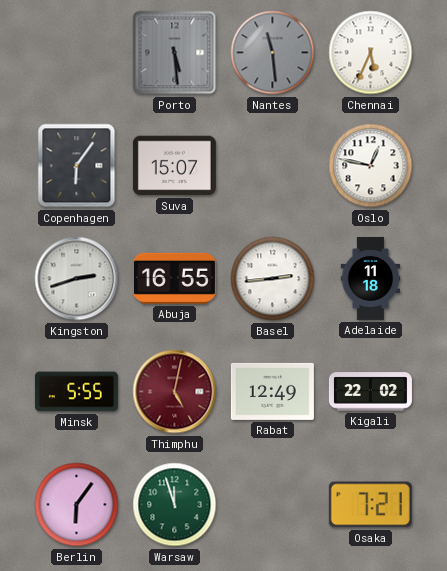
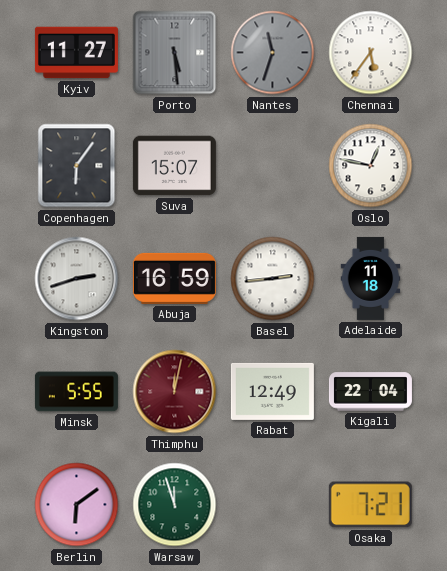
Kyiv: none -> 11:27 (76, 53)
Nantes: 11:29 -> 11:33 (273, 53)
Chennai: 5:34 -> 5:36 (371, 53)
Abuja: 16:55 -> 16:59 (174, 278)
Thimphu: 5:02 -> 12:02 (175, 392)
Kigali: 22:02 -> 22:04 (370, 392)
Berlin: 6:06 -> 6:09 (77, 505)
